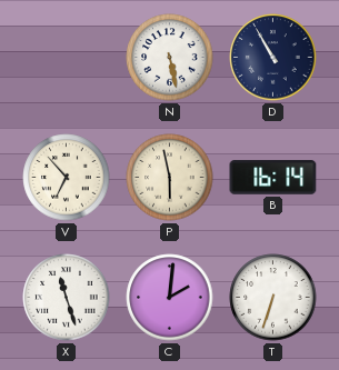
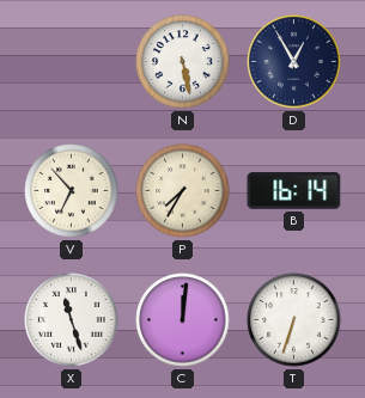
D: 10:55 -> 12:55 (294, 62)
P: 5:58 -> 7:35 (183, 191)
C: 2:01 -> 12:01 (183, 320)
